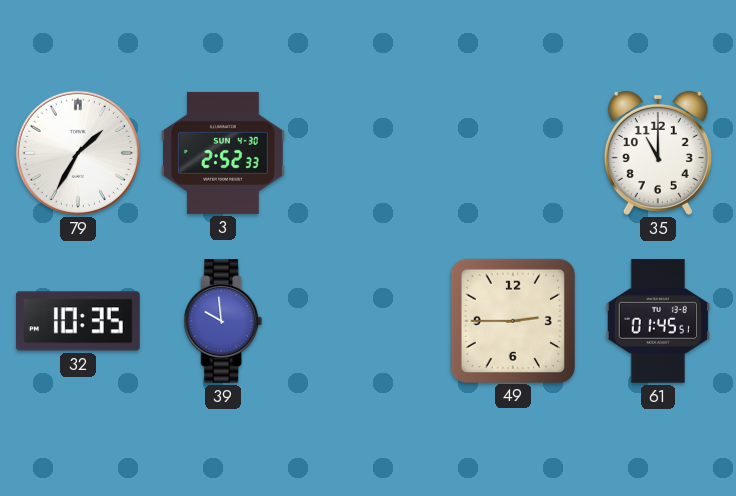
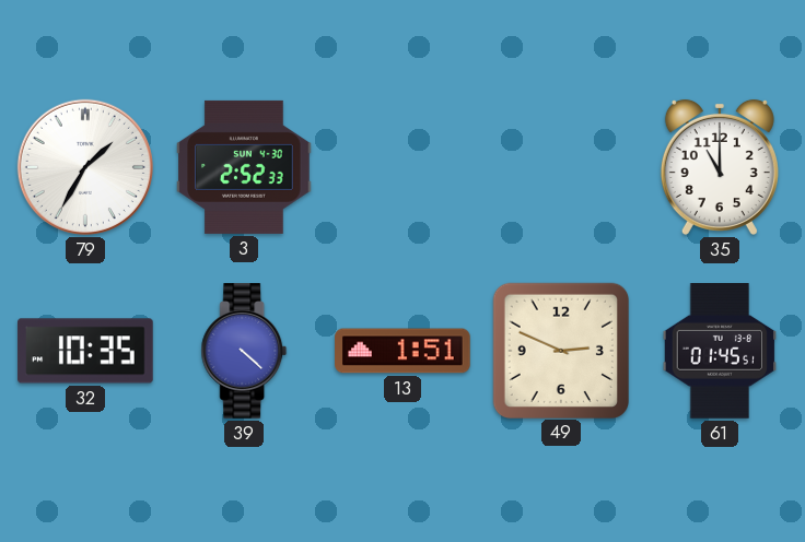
39: 9:59 -> 4:22 (244, 351)
13: none -> 1:51 (402, 351)
49: 2:45 -> 2:49 (560, 350)
